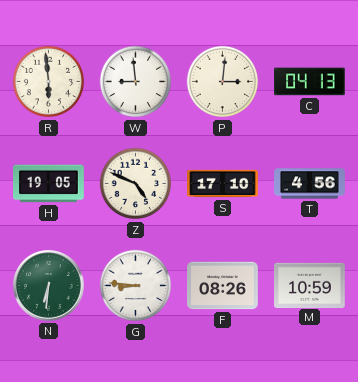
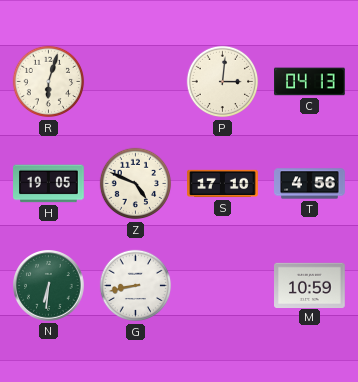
R: 5:59 -> 6:03 (49, 82)
W: 8:59 -> none (136, 82)
G: 8:46 -> 8:43 (136, 286)
F: 08:26 -> none (223, 286)
